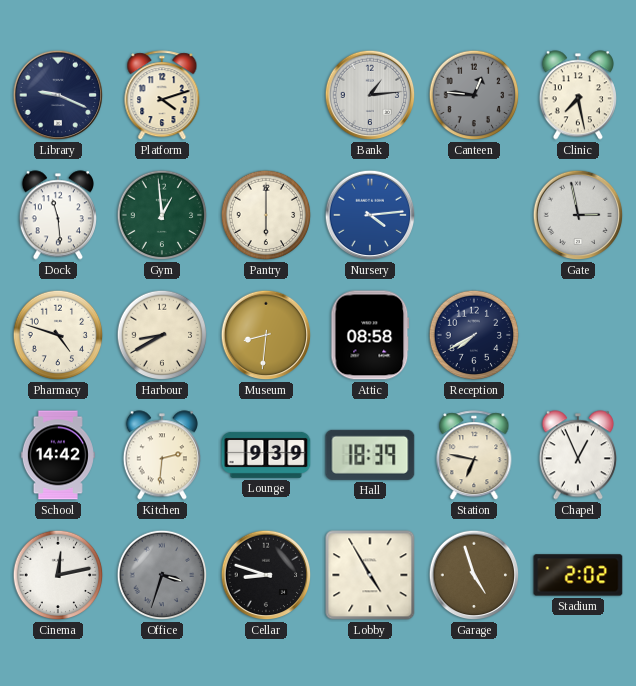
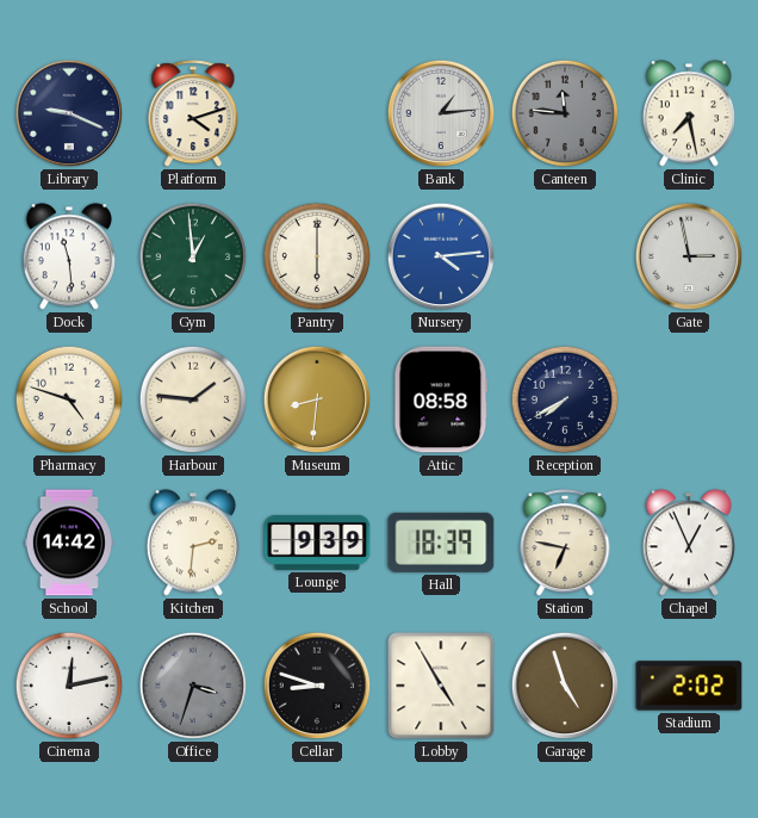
Canteen: 12:46 -> 11:46 (565, 113)
Harbour: 8:40 -> 1:46 (193, 399)
